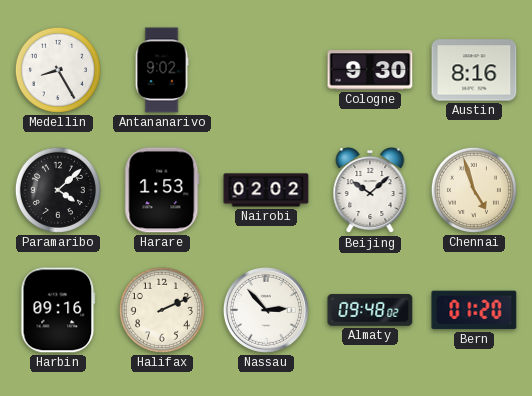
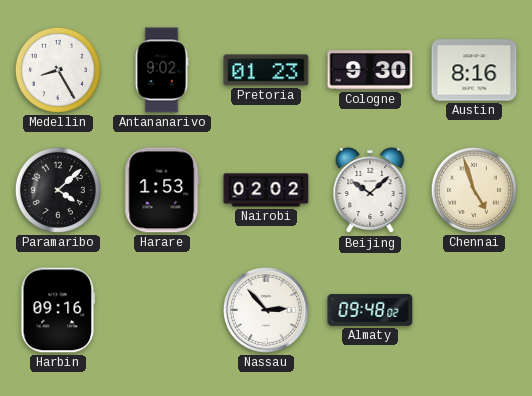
Pretoria: none -> 01:23 (266, 70)
Halifax: 2:11 -> none (162, 310)
Bern: 01:20 -> none (474, 310)
